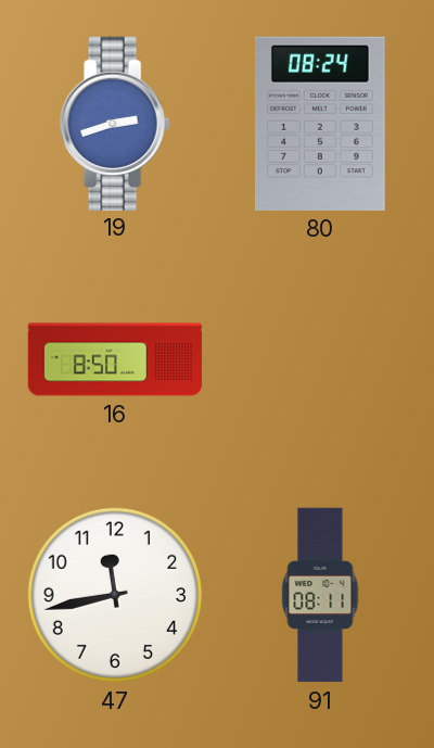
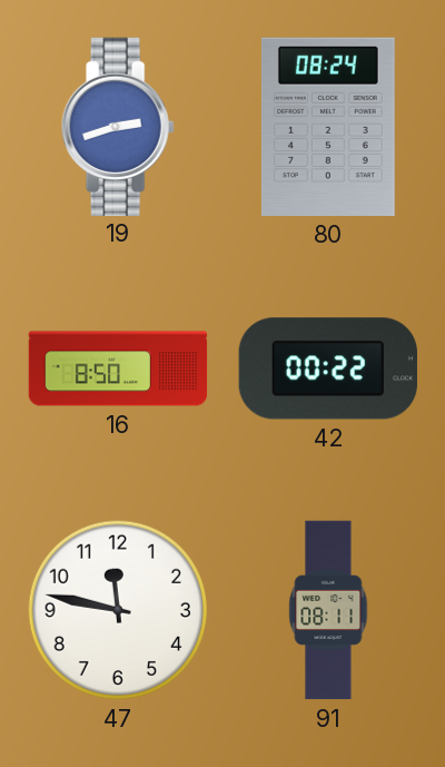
42: none -> 00:22 (328, 368)
47: 11:43 -> 11:47 (118, 610)
